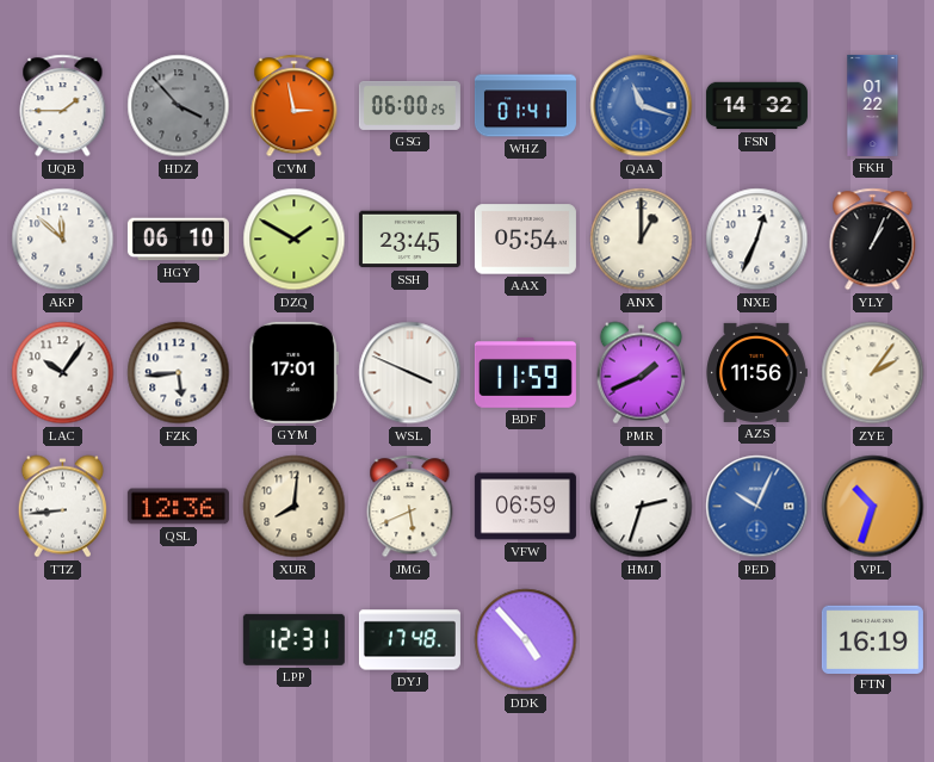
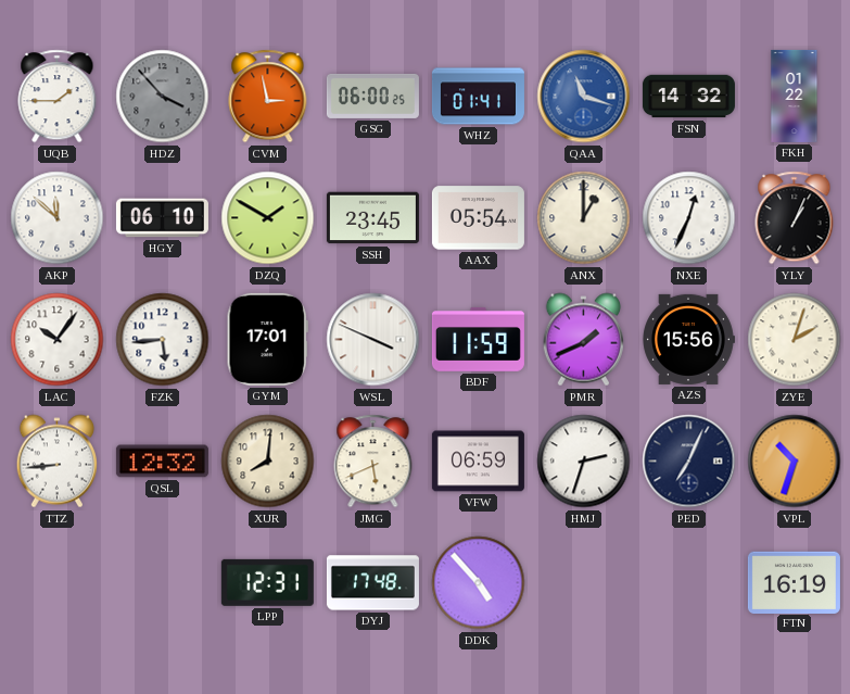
AZS: 11:56 -> 15:56 (688, 339)
ZYE: 2:06 -> 2:03 (795, 340)
QSL: 12:36 -> 12:32 (162, 462)
PED: 10:04 -> 7:04 (689, 462)
PED dial: blue -> navy (689, 462)
